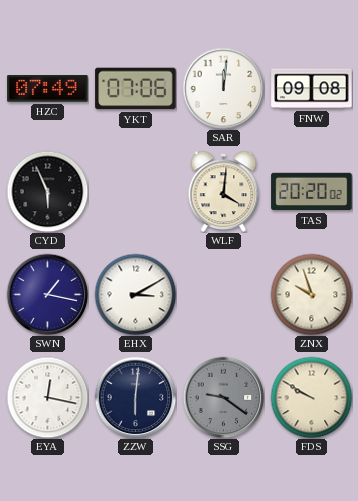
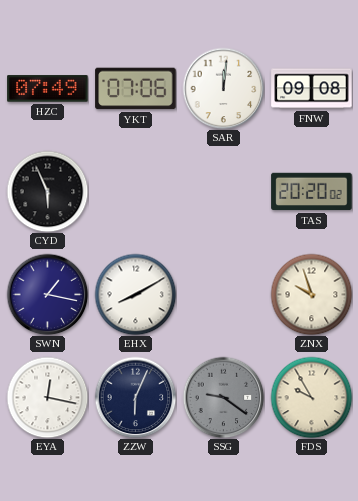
WLF: 4:01 -> none (224, 191)
EHX: 3:10 -> 8:10 (135, 294)
ZZW: 6:01 -> 6:04 (135, 397)
FDS: 9:50 -> 9:55 (311, 397)
